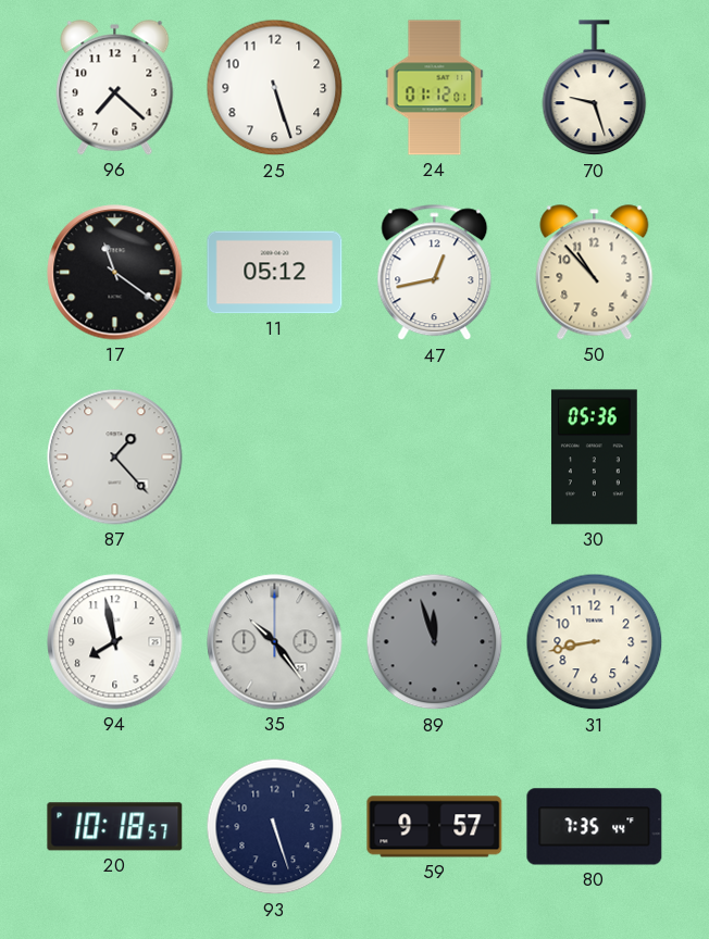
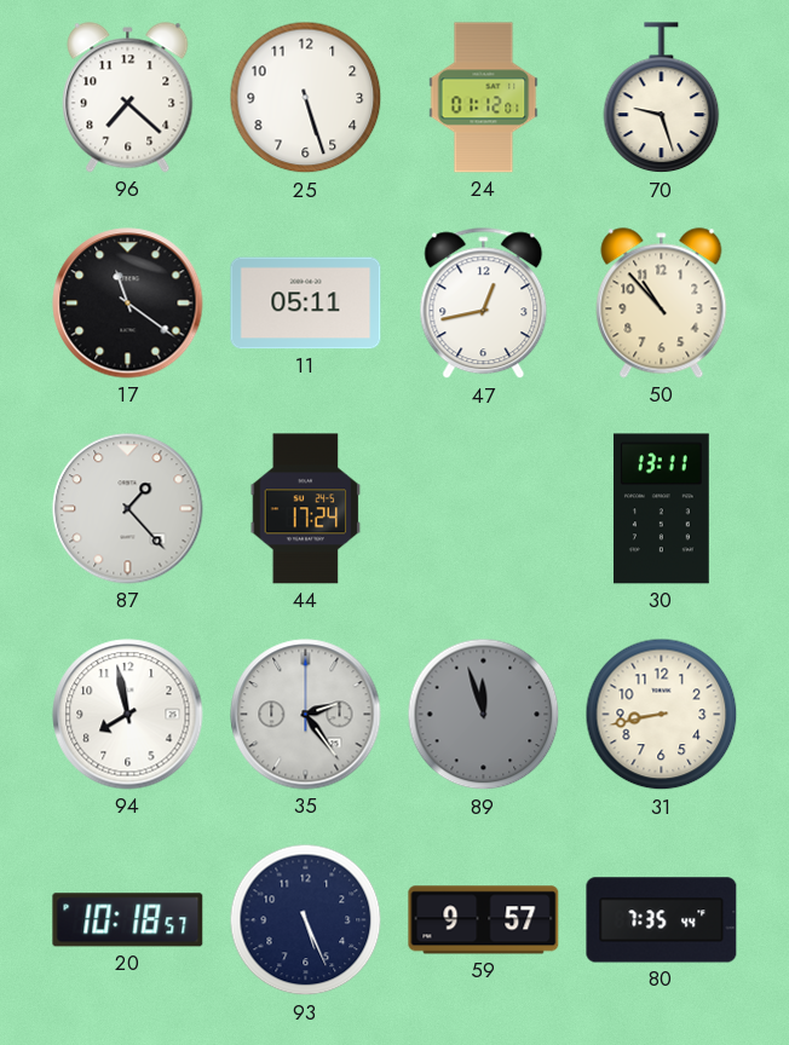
11: 05:12 -> 05:11 (306, 304)
44: none -> 17:24 (306, 509)
30: 05:36 -> 13:11 (661, 509)
35: 10:24 -> 2:24 (306, 715)
93: 5:27 -> 5:26 (306, 920)
